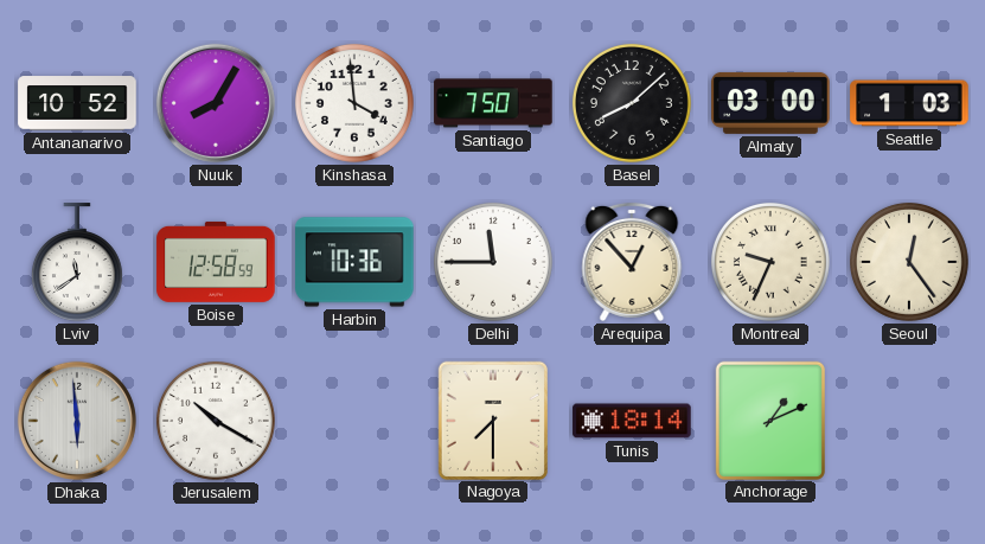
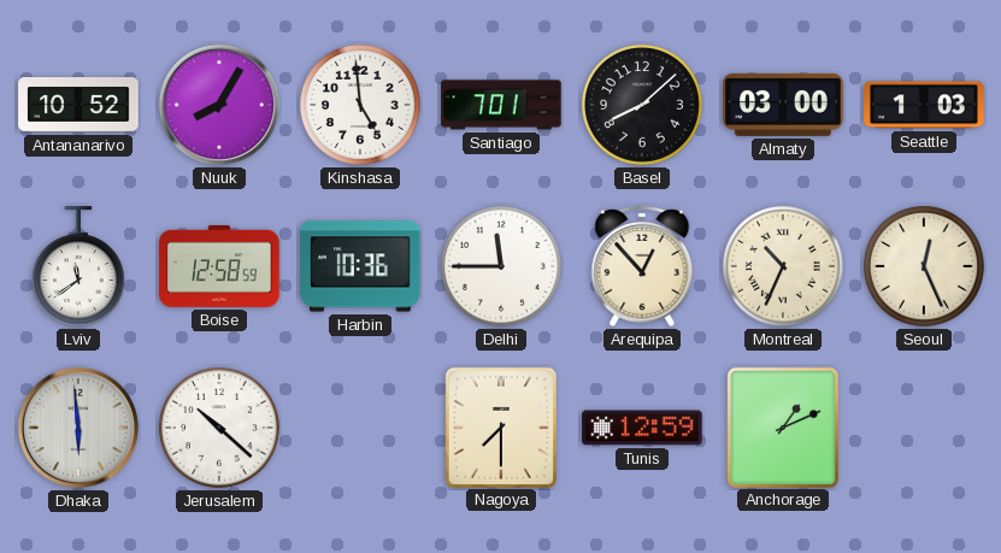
Kinshasa: 3:59 -> 4:59 (360, 105)
Santiago: 7:50 -> 7:01 (501, 105)
Montreal: 9:34 -> 10:34 (783, 266)
Seoul: 12:24 -> 12:26 (924, 266)
Jerusalem: 10:20 -> 10:22 (219, 428)
Tunis: 18:14 -> 12:59 (642, 428)
